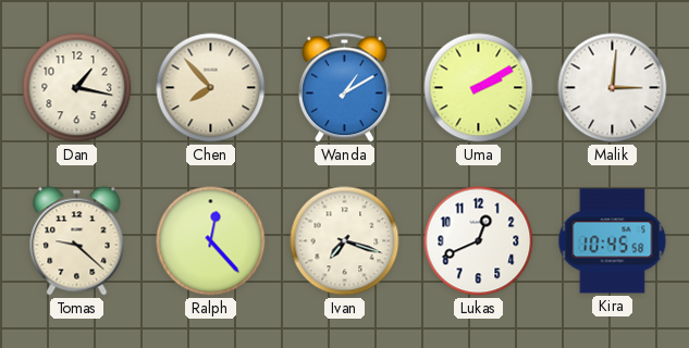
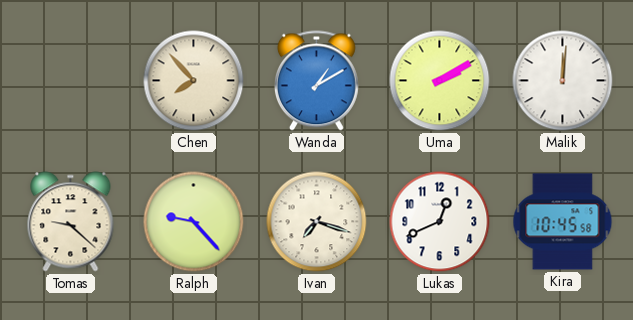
Dan: 1:17 -> none (77, 88)
Malik: 3:01 -> 12:01 (563, 81)
Ralph: 12:23 -> 9:23 (194, 222)
